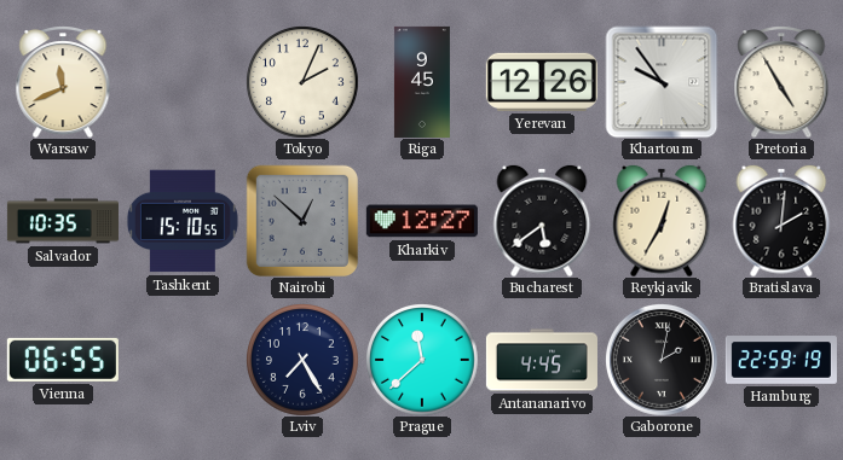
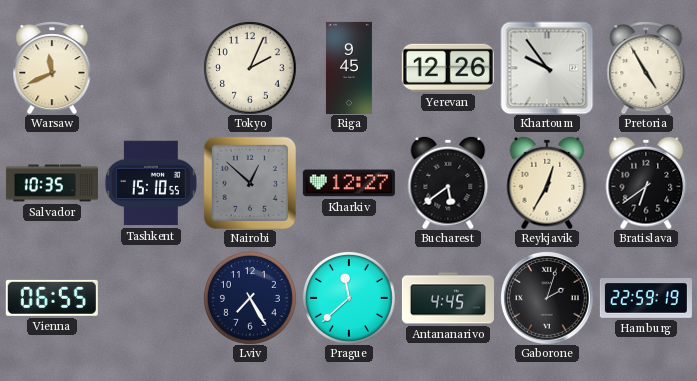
Bratislava: 2:01 -> 6:39 (646, 183)
Gaborone: 2:02 -> 2:03 (547, 298)
